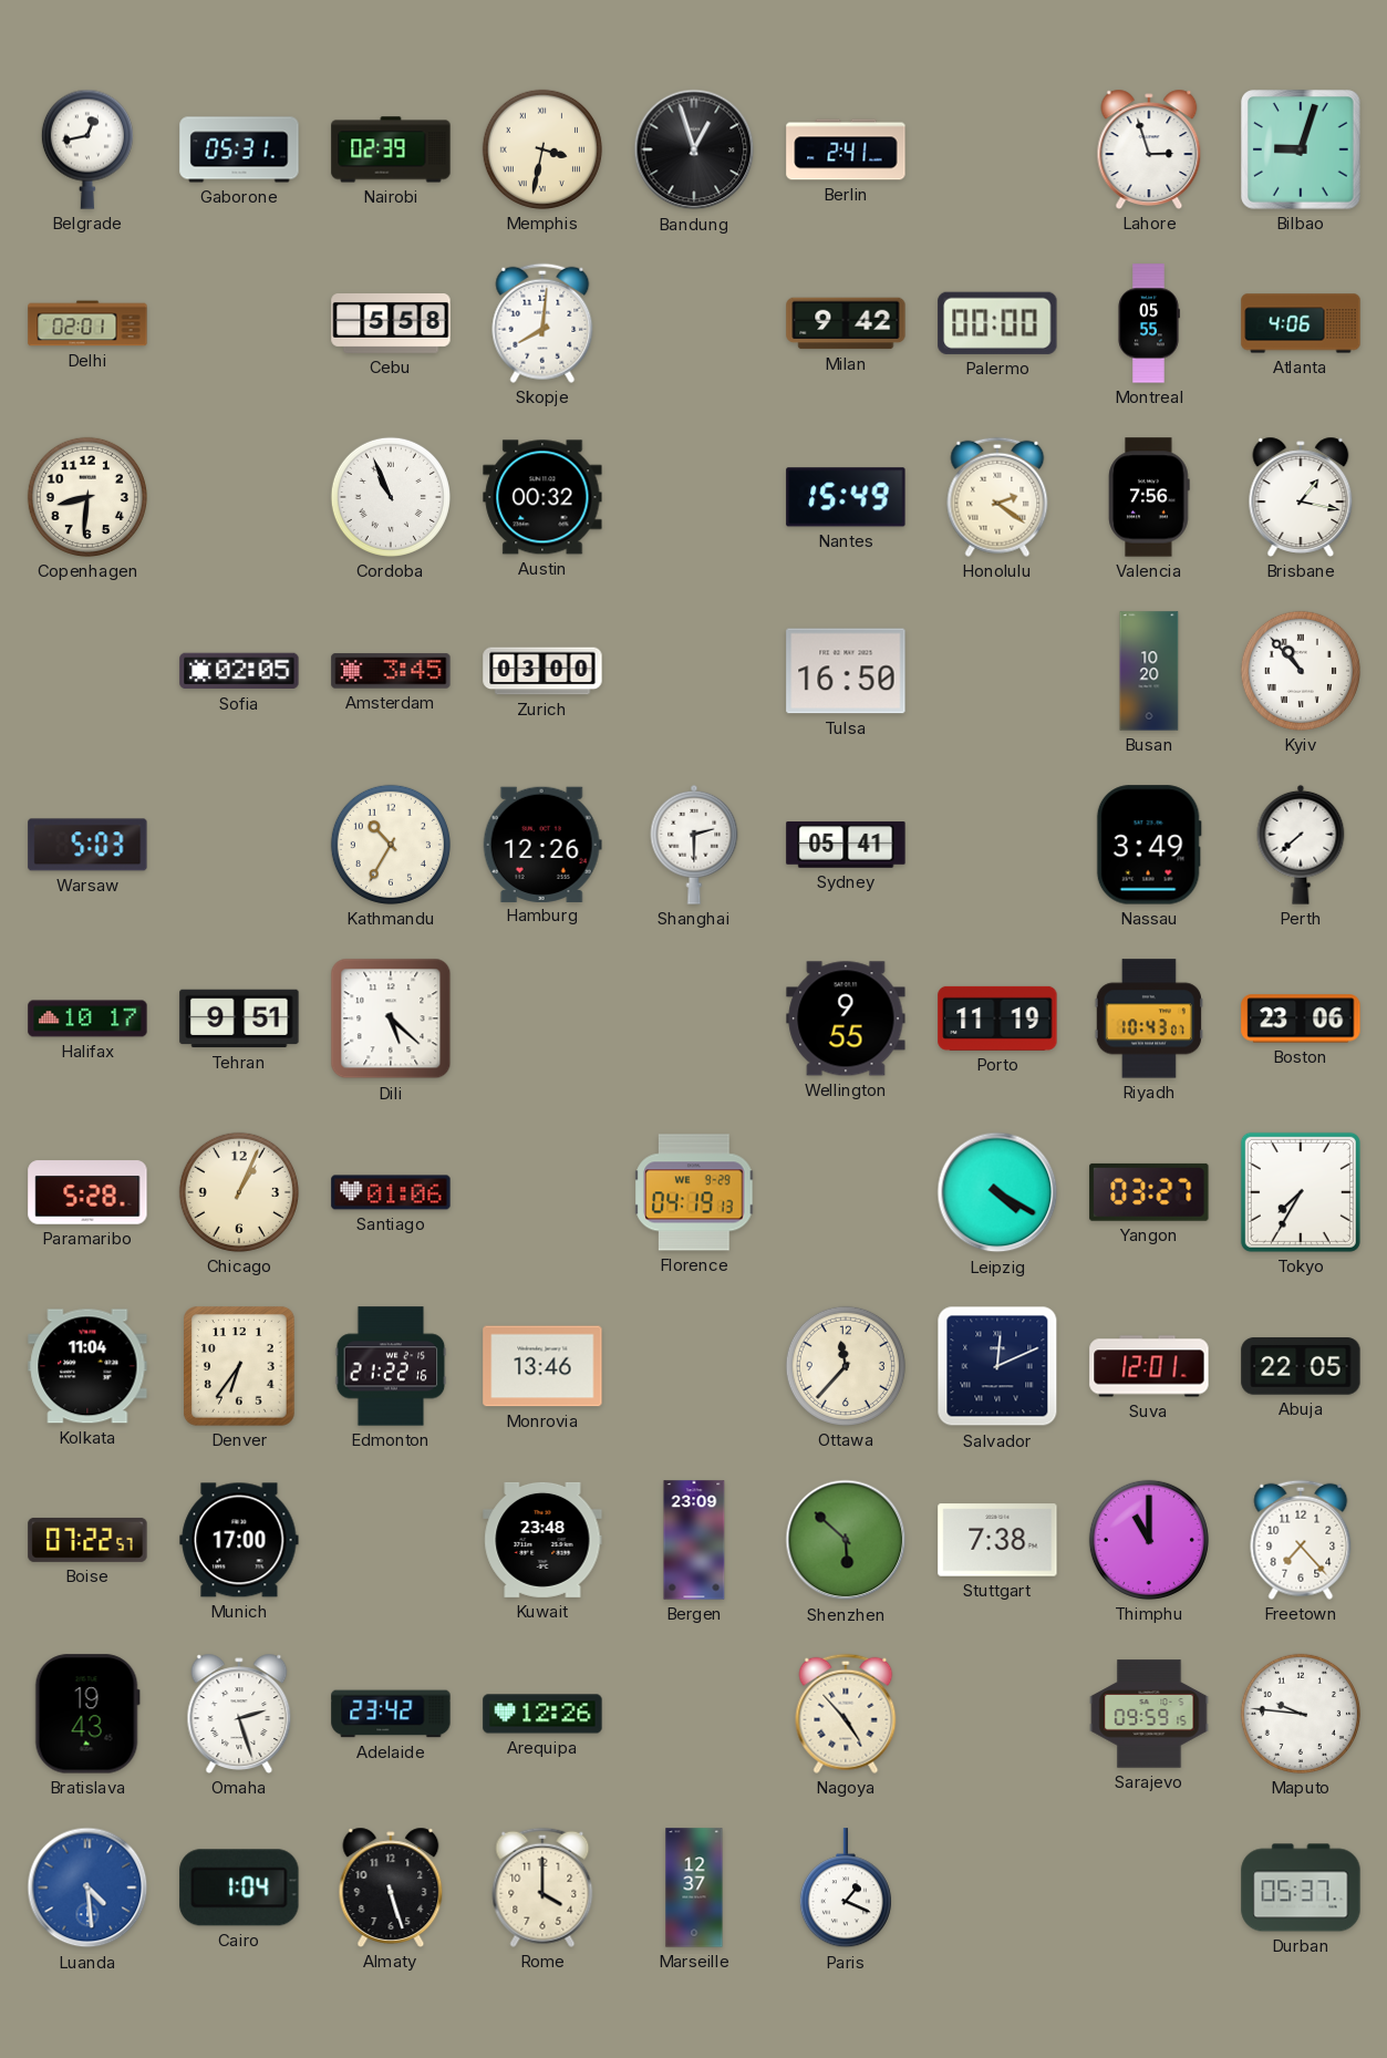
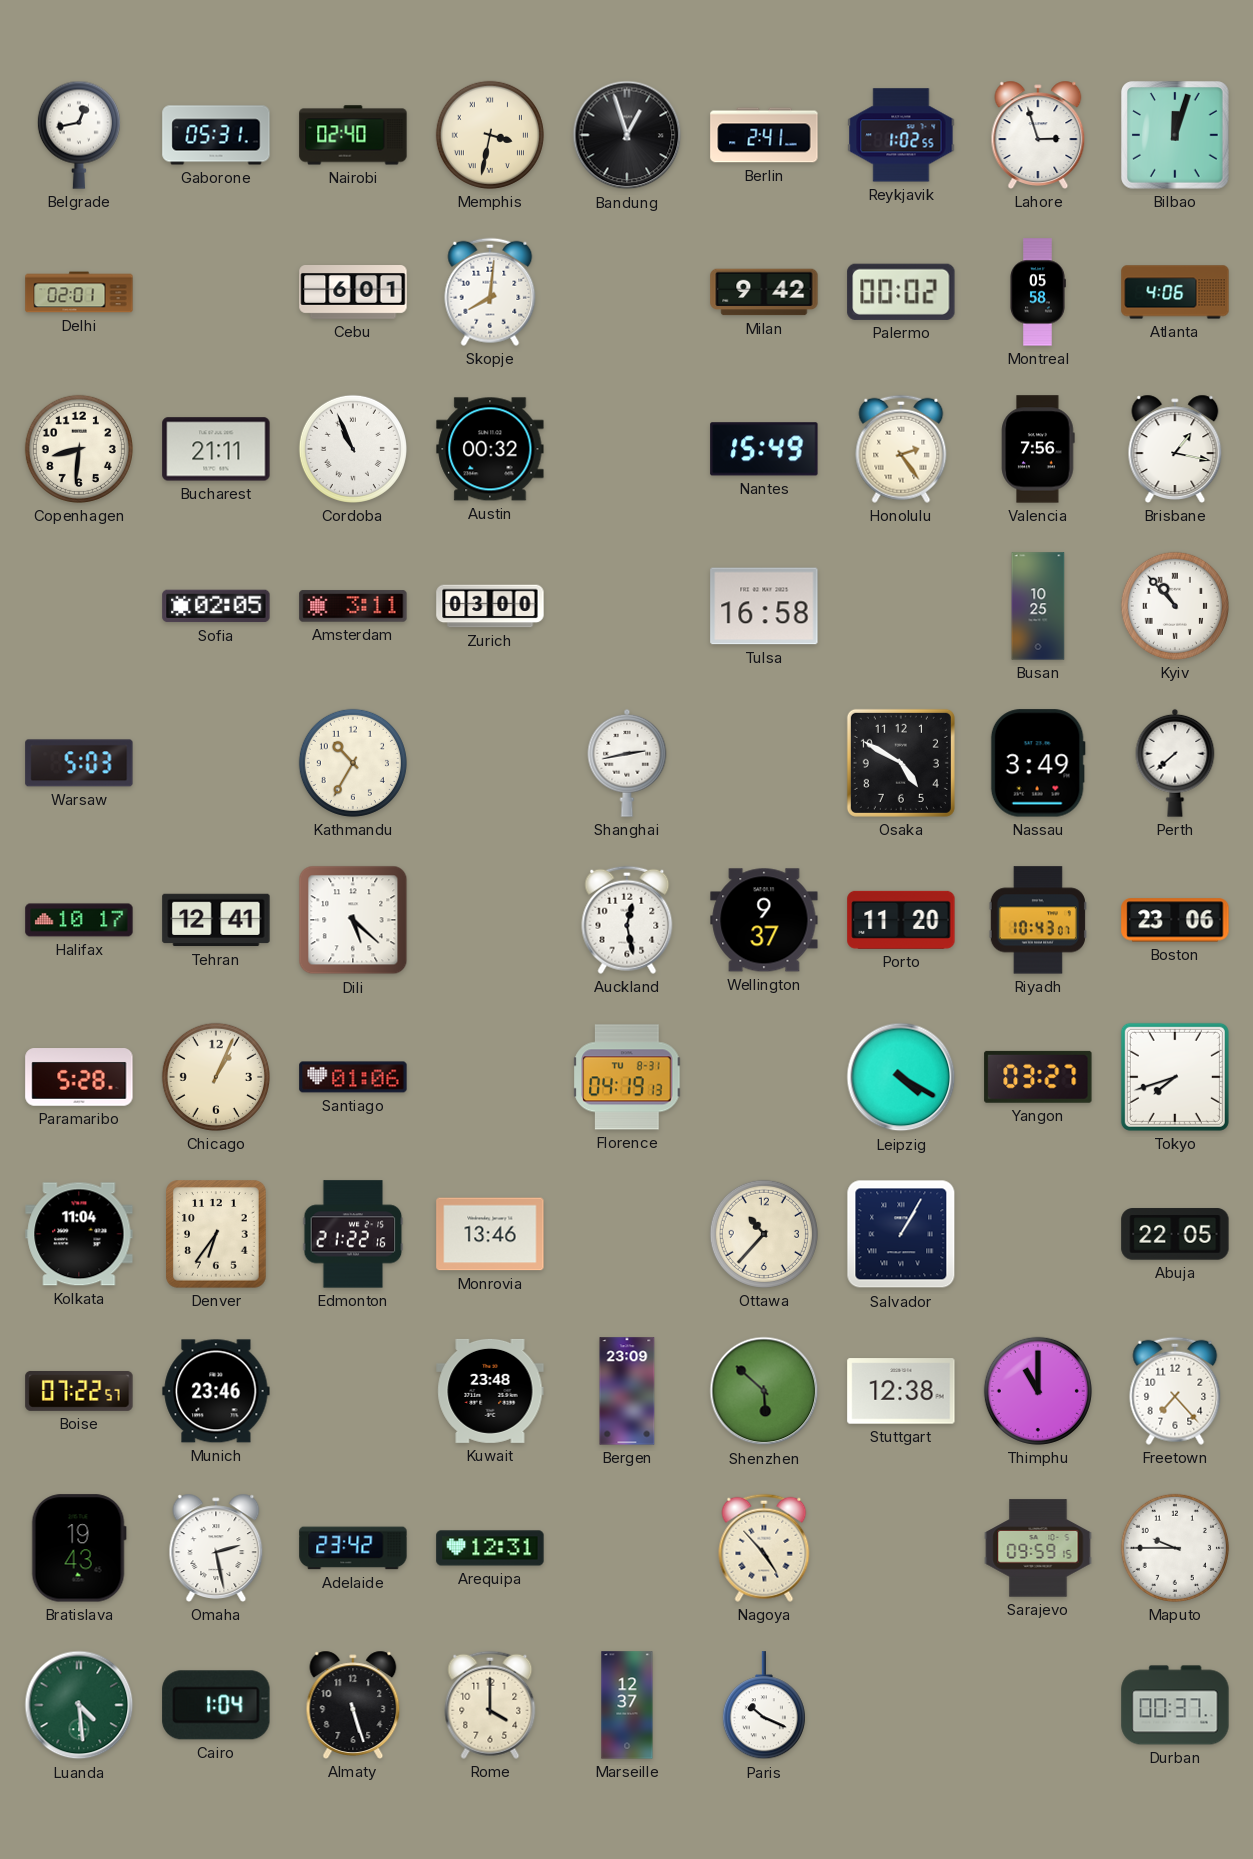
Nairobi: 02:39 -> 02:40 (353, 135)
Reykjavik: none -> 1:02 (901, 135)
Bilbao: 9:03 -> 12:03 (1175, 135)
Cebu: 5:58 -> 6:01 (353, 293)
Palermo: 00:00 -> 00:02 (901, 292)
Montreal: 05:55 -> 05:58 (1038, 292)
Bucharest: none -> 21:11 (216, 449)
Honolulu: 2:21 -> 2:24 (901, 449)
Amsterdam: 3:45 -> 3:11 (353, 606)
Tulsa: 16:50 -> 16:58 (764, 606)
Busan: 10:20 -> 10:25 (1038, 606)
Hamburg: 12:26 -> none (542, 844)
Shanghai: 2:30 -> 2:43 (627, 763)
Sydney: 05:41 -> none (846, 845)
Osaka: none -> 4:50 (901, 763)
Tehran: 9:51 -> 12:41 (216, 920)
Auckland: none -> 12:28 (627, 920)
Wellington: 9:55 -> 9:37 (764, 920)
Porto: 11:19 -> 11:20 (901, 920)
Florence date: WE 9-29 -> TU 8-31 (627, 1077)
Tokyo: 7:35 -> 7:42 (1175, 1077)
Ottawa: 11:37 -> 10:37 (764, 1234)
Salvador: 12:11 -> 1:05 (901, 1234)
Suva: 12:01 -> none (1149, 1366)
Munich: 17:00 -> 23:46 (216, 1391)
Stuttgart: 7:38 -> 12:38 (901, 1391)
Omaha: 2:27 -> 2:28 (216, 1548)
Arequipa: 12:26 -> 12:31 (490, 1548)
Maputo: 9:46 -> 9:45 (1175, 1548)
Luanda dial: blue -> green (79, 1705)
Paris: 1:19 -> 10:19 (764, 1706)
Durban: 05:37 -> 00:37 (1175, 1705)
